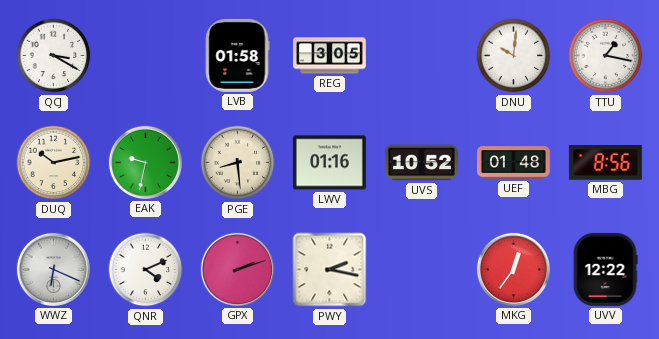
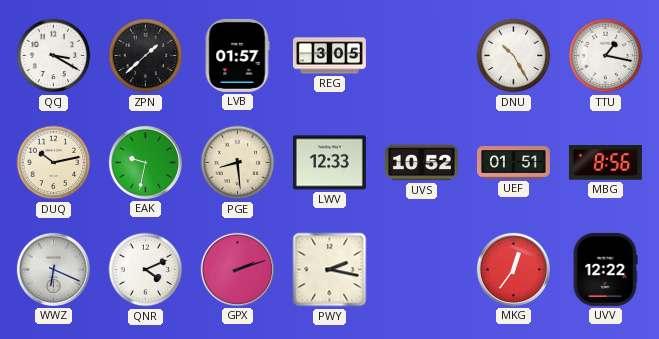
ZPN: none -> 1:38 (146, 56)
LVB: 01:58 -> 01:57 (237, 55)
DNU: 10:01 -> 10:25 (514, 56)
LWV: 01:16 -> 12:33 (329, 163)
UEF: 01:48 -> 01:51 (513, 163)
